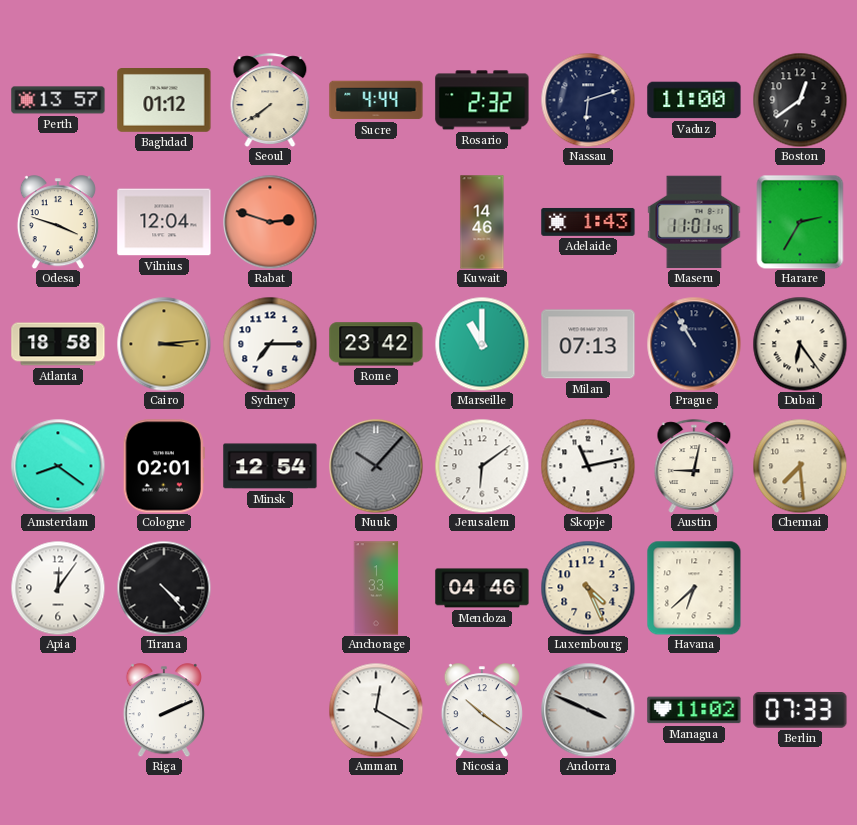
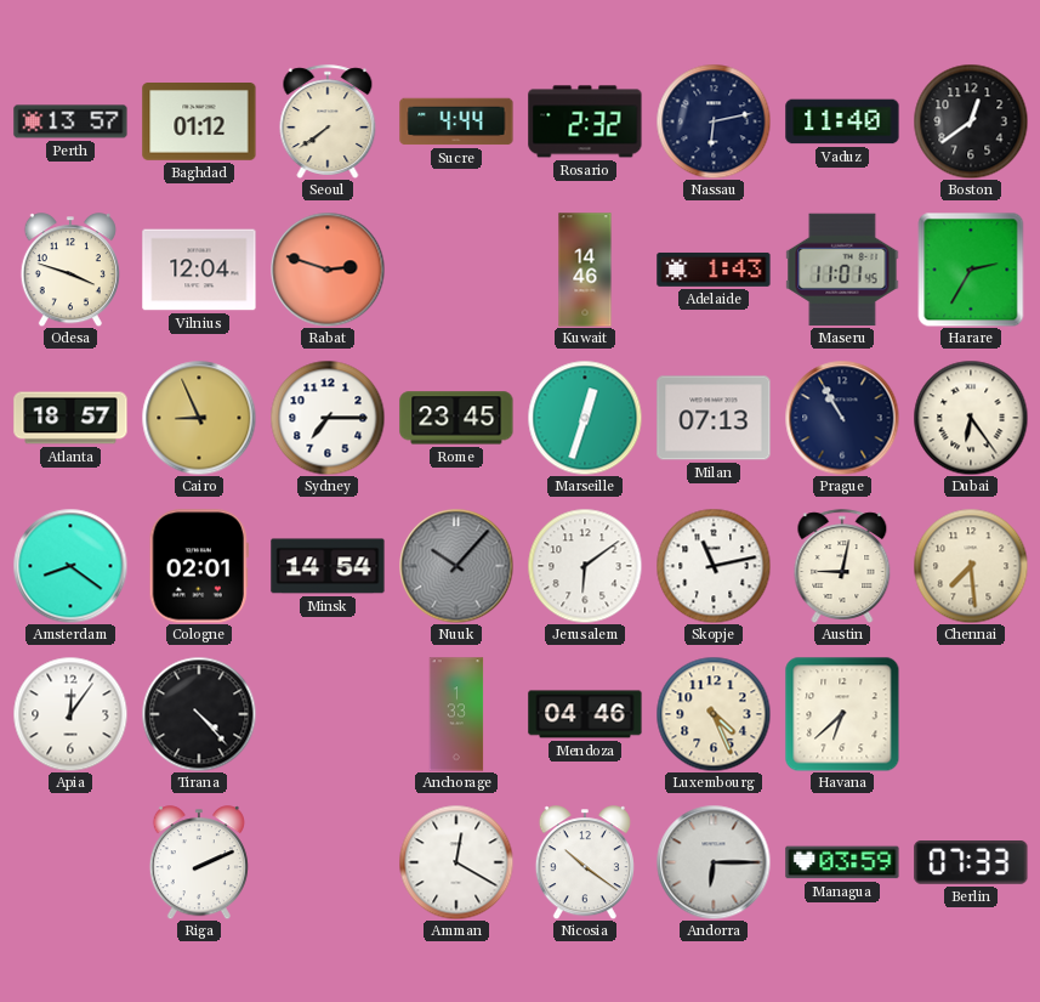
Nassau: 6:12 -> 6:13 (714, 121)
Vaduz: 11:00 -> 11:40 (842, 121)
Atlanta: 18:58 -> 18:57 (70, 418)
Cairo: 3:14 -> 8:56 (199, 418)
Rome: 23:42 -> 23:45 (456, 418)
Marseille: 11:00 -> 12:33 (585, 418)
Minsk: 12:54 -> 14:54 (328, 566)
Andorra: 3:49 -> 6:15 (714, 862)
Managua: 11:02 -> 03:59 (842, 862)
